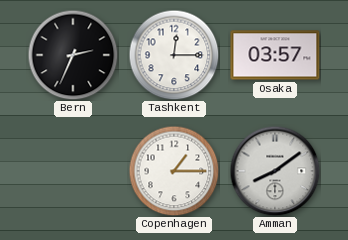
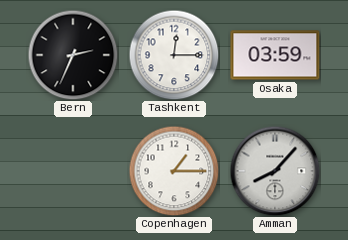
Osaka: 03:57 -> 03:59 (275, 55)
Amman: 8:09 -> 8:07 (275, 171)
